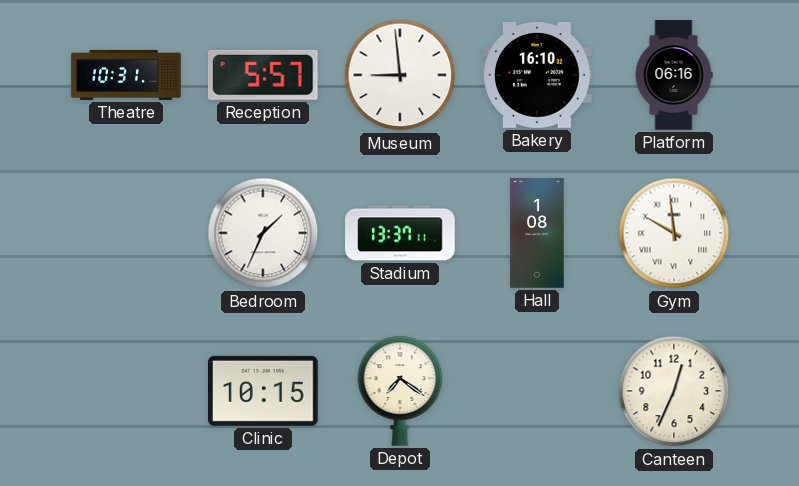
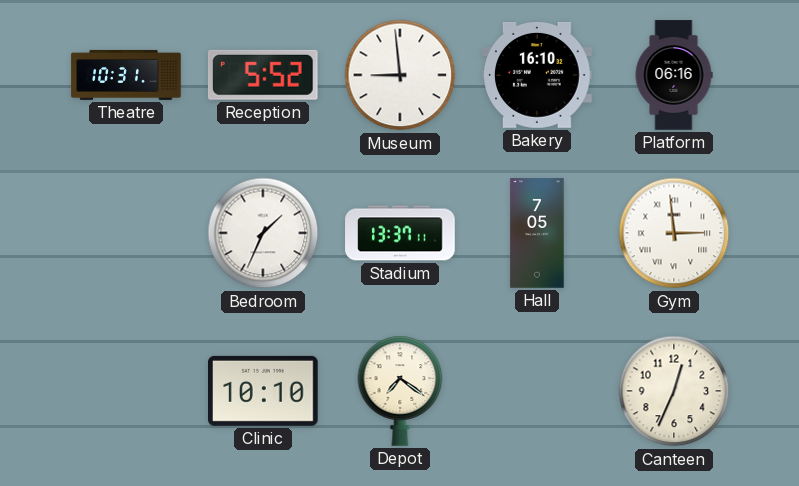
Reception: 5:57 -> 5:52 (263, 75)
Hall: 1:08 -> 7:05 (537, 233)
Gym: 9:59 -> 2:59 (674, 233)
Clinic: 10:15 -> 10:10 (263, 391)
